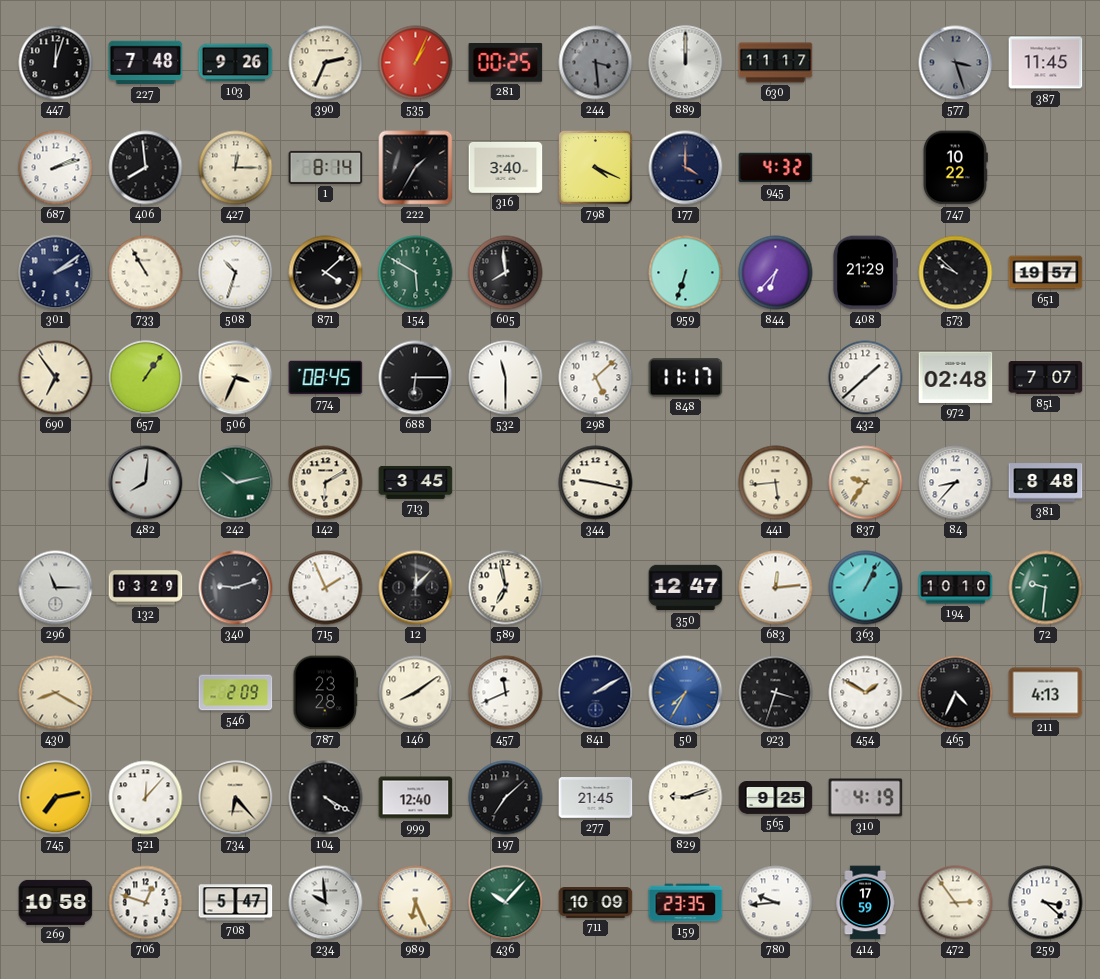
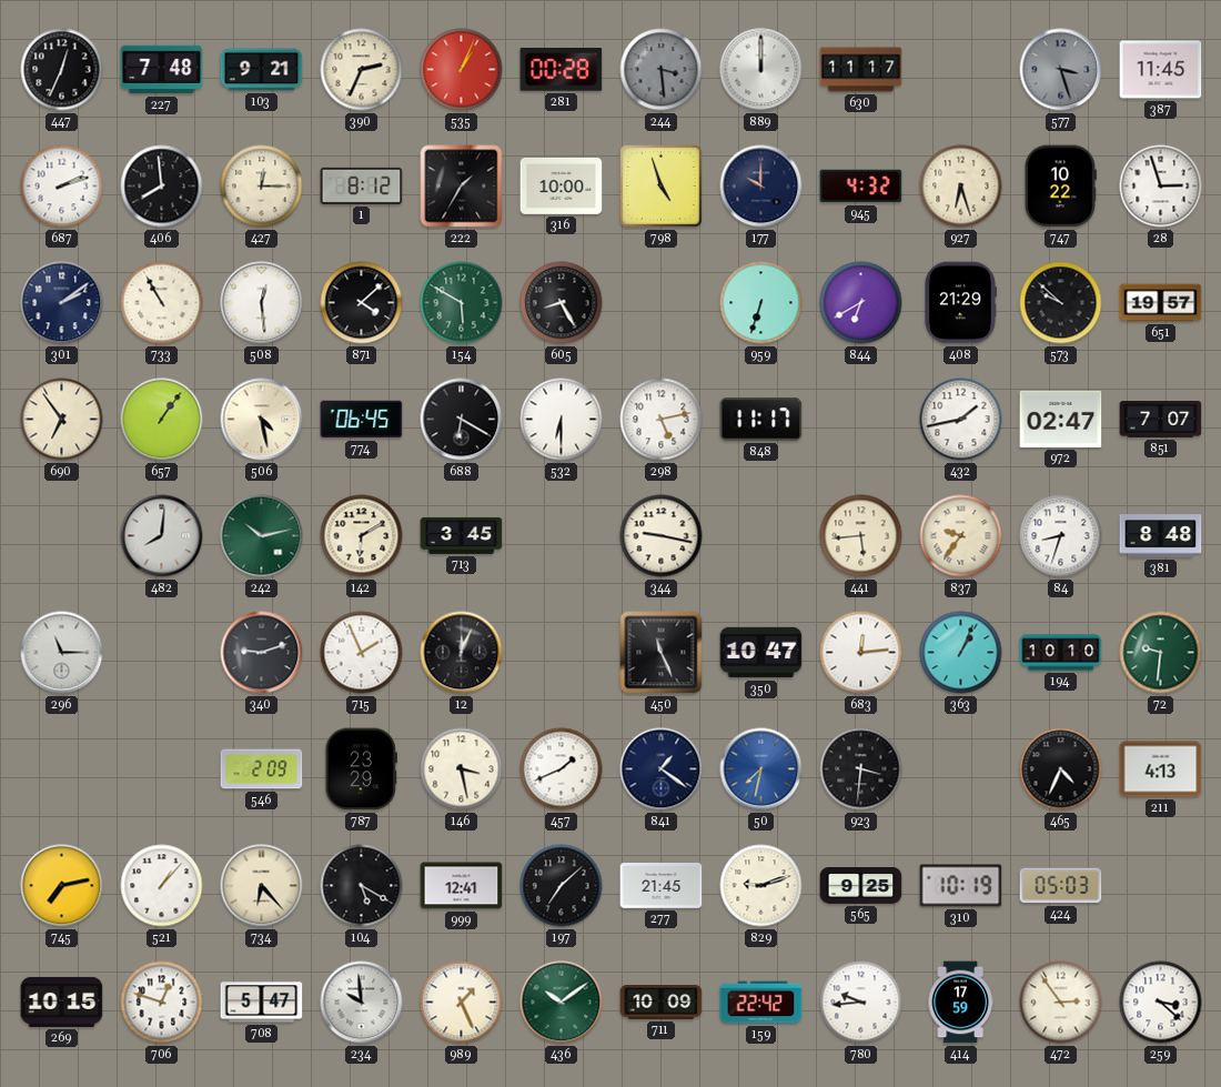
447: 12:03 -> 12:34 (62, 70)
103: 9:26 -> 9:21 (262, 70)
281: 00:25 -> 00:28 (562, 70)
1: 8:14 -> 8:12 (362, 185)
316: 3:40 -> 10:00 (562, 185)
798: 4:19 -> 4:57 (662, 187)
177: 4:00 -> 10:00 (761, 187)
927: none -> 6:27 (961, 187)
28: none -> 2:57 (1161, 187)
508: 10:33 -> 12:29 (262, 303)
605: 7:59 -> 8:25 (562, 303)
844: 6:37 -> 6:40 (861, 303)
506: 3:34 -> 4:28 (262, 420)
774: 08:45 -> 06:45 (362, 420)
688: 6:15 -> 6:20 (462, 420)
532: 11:30 -> 6:30 (562, 420)
298: 5:08 -> 5:13 (662, 420)
432: 1:38 -> 1:43 (961, 420)
972: 02:48 -> 02:47 (1061, 419)
84: 8:37 -> 8:33 (1061, 536)
132: 03:29 -> none (146, 588)
12: 12:07 -> 12:04 (462, 653)
589: 6:58 -> none (506, 588)
450: none -> 11:26 (662, 653)
350: 12:47 -> 10:47 (761, 653)
430: 8:20 -> none (56, 693)
787: 23:28 -> 23:29 (361, 769)
146: 8:09 -> 3:28 (462, 769)
457: 11:41 -> 1:41 (562, 769)
841: 2:10 -> 1:21 (662, 769)
50: 7:35 -> 7:32 (761, 769)
923: 3:33 -> 3:31 (861, 769)
454: 1:50 -> none (866, 693)
521: 12:07 -> 1:07 (162, 886)
104: 4:20 -> 5:20 (362, 886)
999: 12:40 -> 12:41 (462, 886)
310: 4:19 -> 10:19 (961, 886)
424: none -> 05:03 (1061, 886)
269: 10:58 -> 10:15 (62, 1002)
989: 6:26 -> 1:26 (462, 1003)
436: 10:07 -> 10:09 (562, 1003)
159: 23:35 -> 22:42 (761, 1003)
